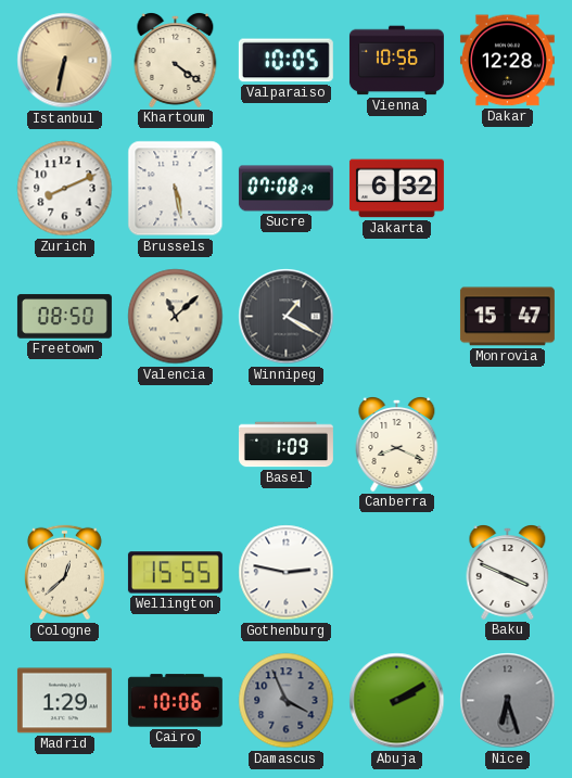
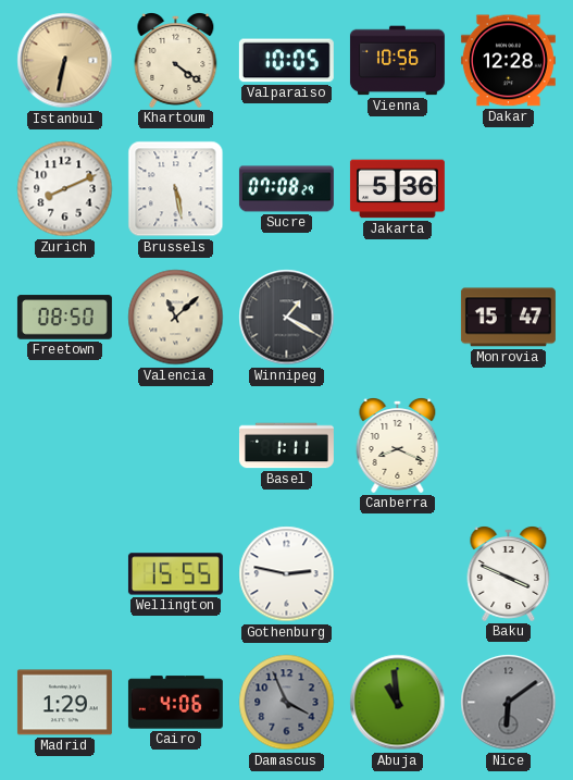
Jakarta: 6:32 -> 5:36 (397, 189)
Basel: 1:09 -> 1:11 (286, 446)
Cologne: 12:38 -> none (65, 573)
Cairo: 10:06 -> 4:06 (175, 703)
Abuja: 2:10 -> 10:59 (398, 703)
Nice: 6:27 -> 6:09 (509, 703)
